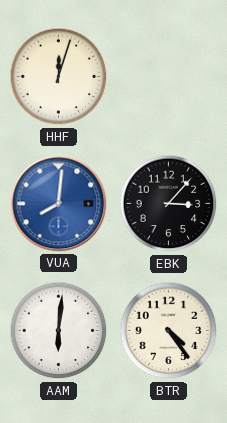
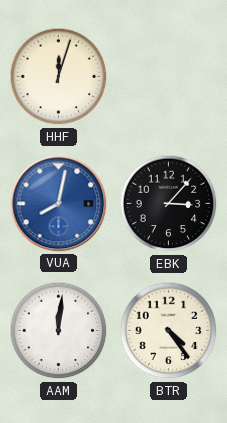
VUA: 8:01 -> 8:02 (59, 204)
AAM: 6:01 -> 12:01 (59, 331)
